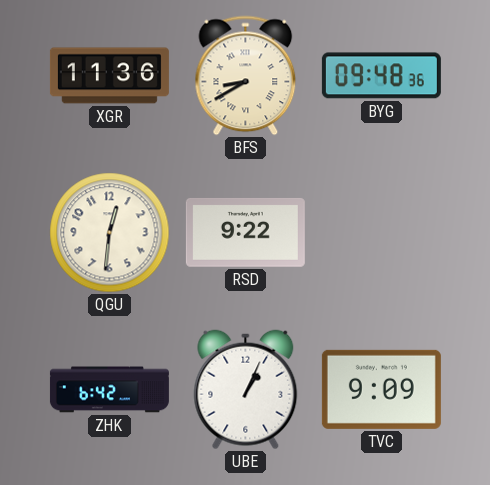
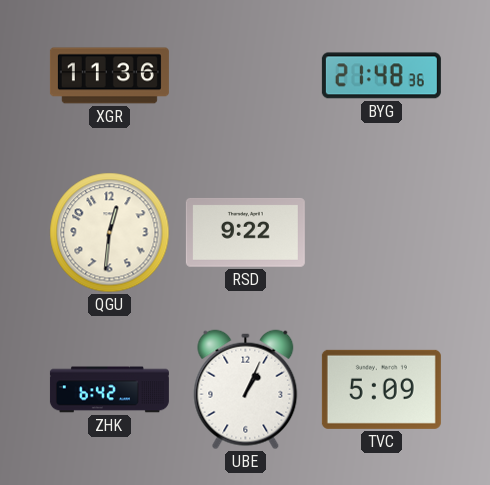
BFS: 8:40 -> none (246, 76)
BYG: 09:48 -> 21:48 (381, 76)
TVC: 9:09 -> 5:09 (381, 389)
